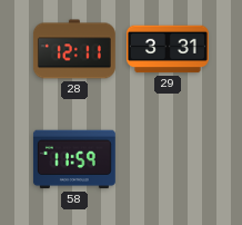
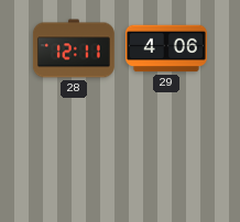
29: 3:31 -> 4:06 (166, 48)
58: 11:59 -> none (74, 159)
